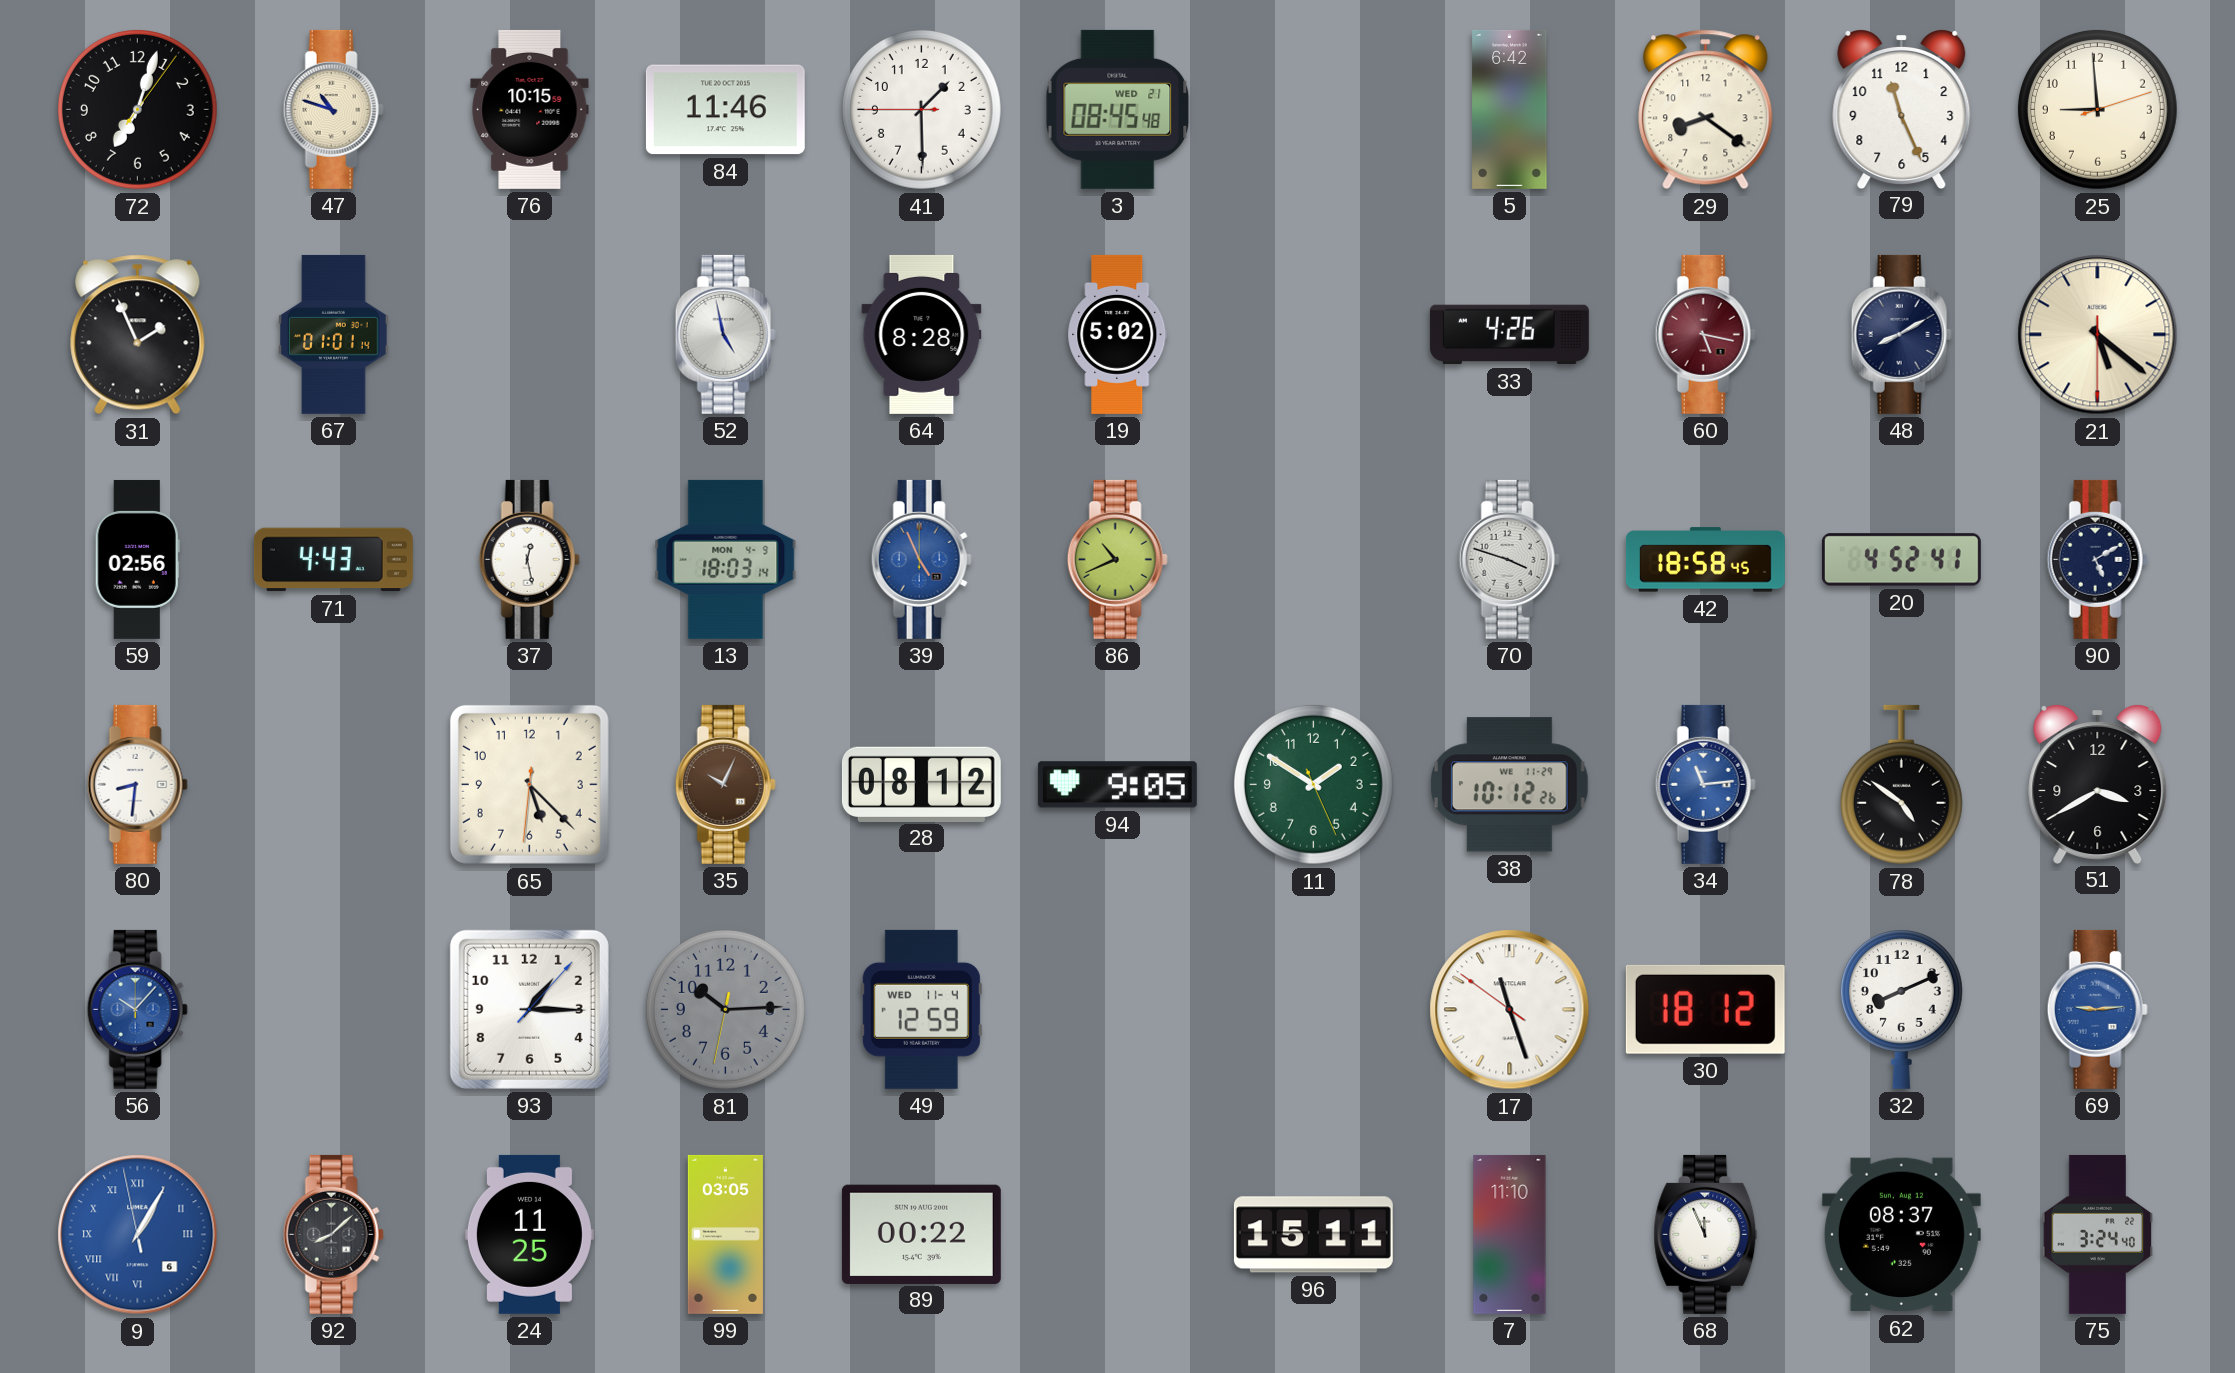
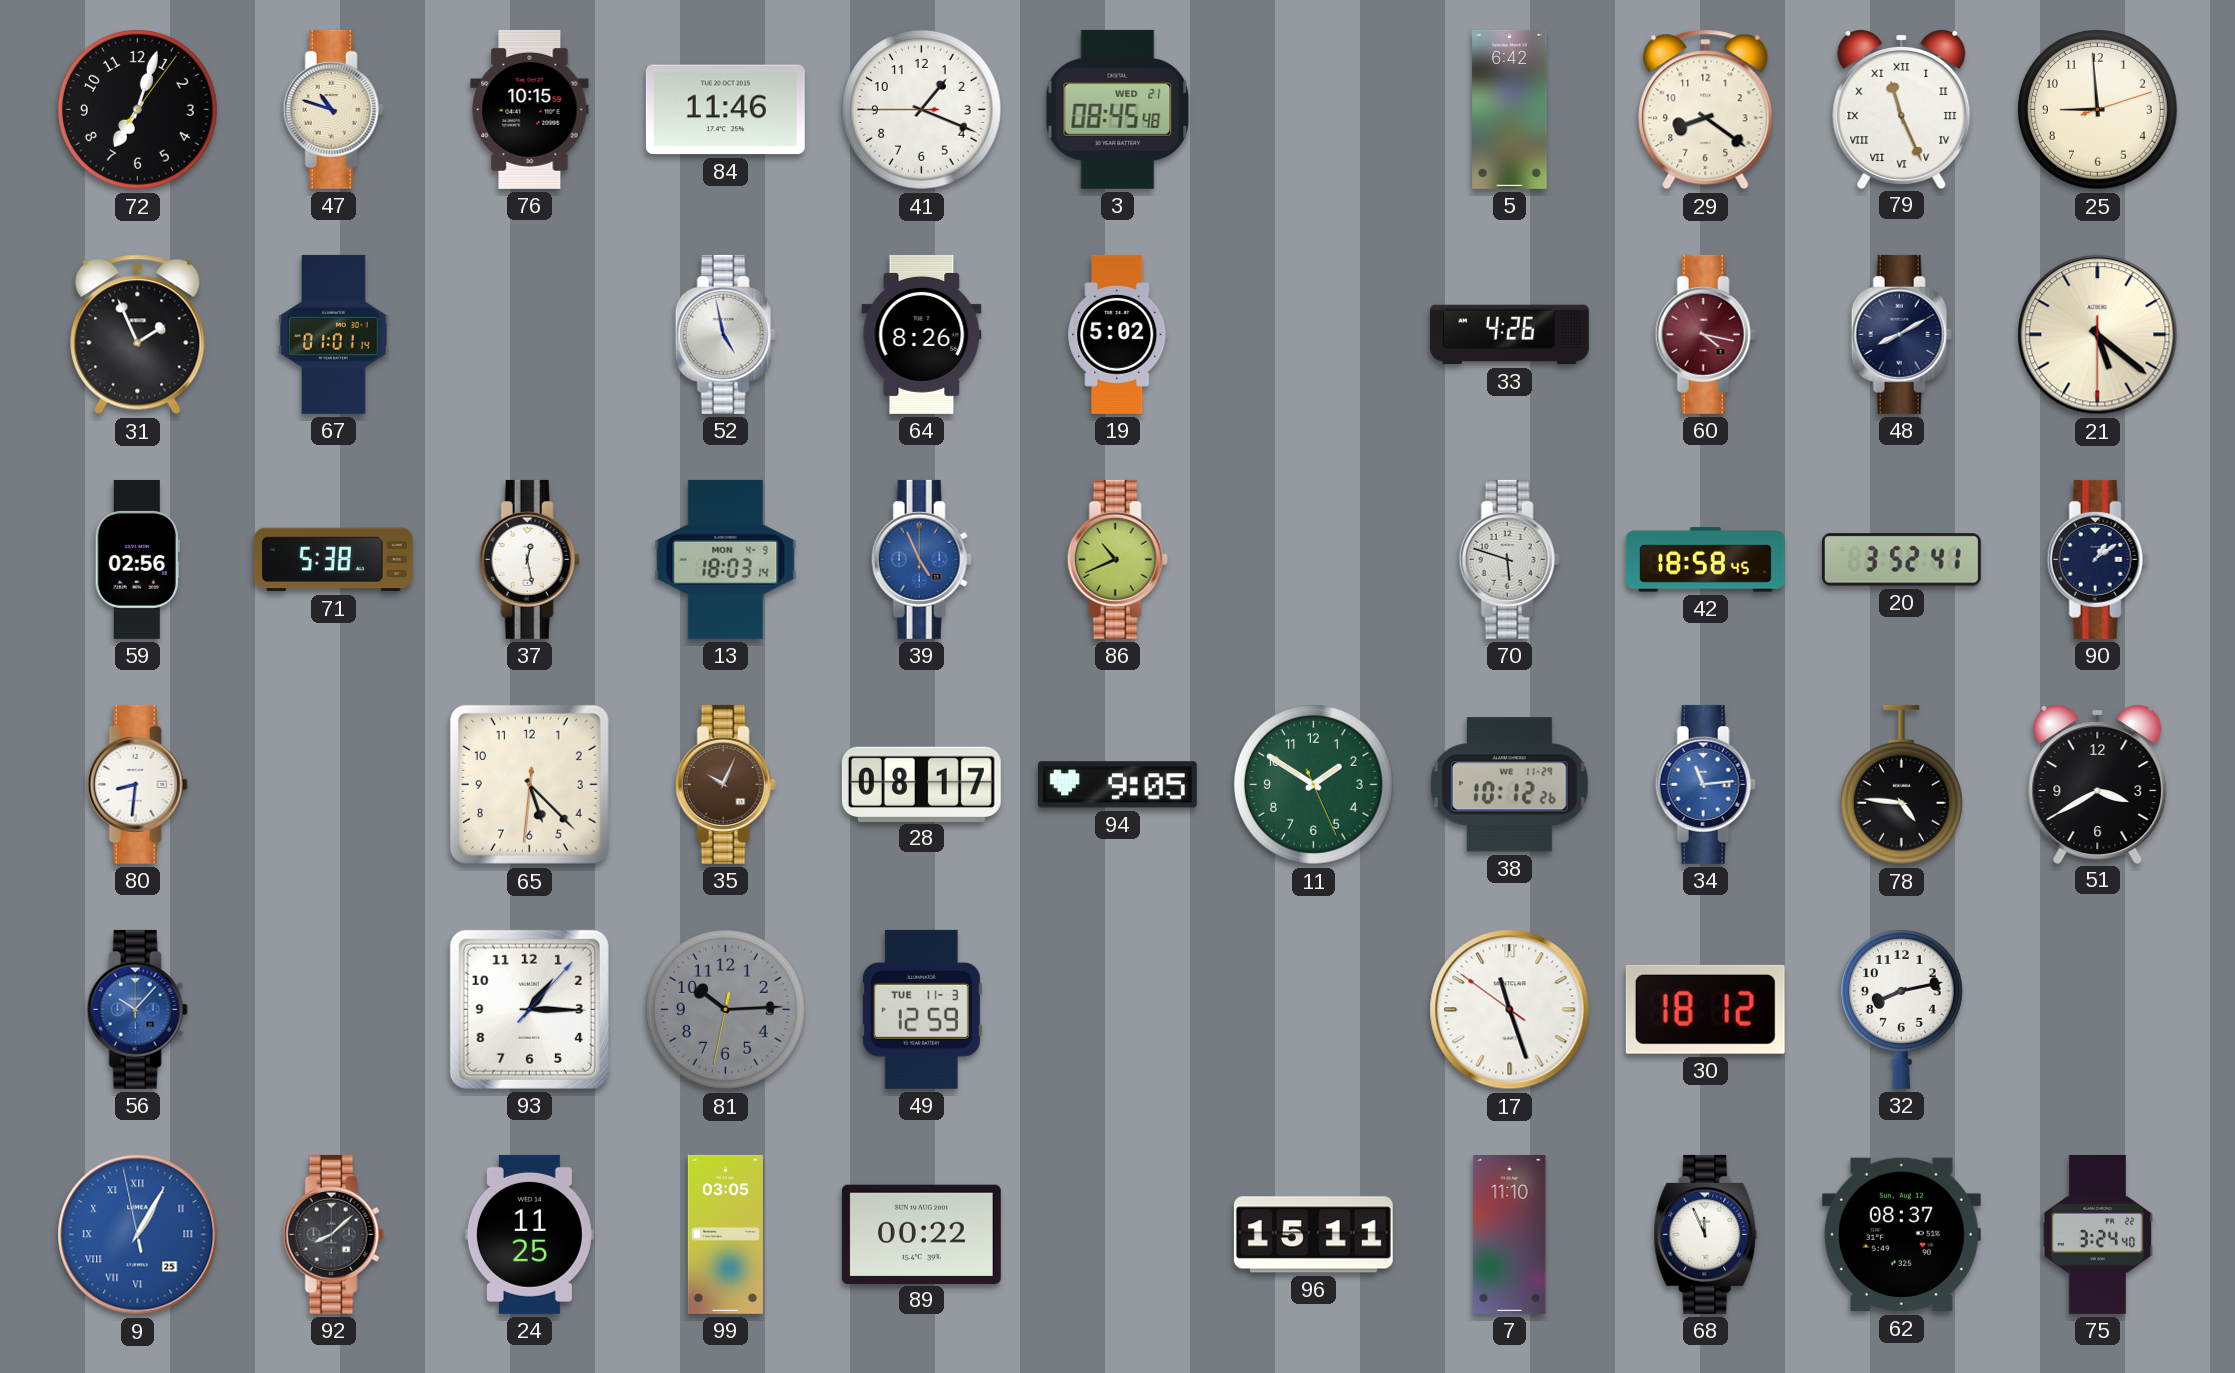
41: 1:29 -> 1:18 (921, 109)
79 numerals: Arabic -> Roman (1902, 109)
64: 8:28 -> 8:26 (922, 334)
60: 5:17 -> 4:17 (1705, 334)
71: 4:43 -> 5:38 (333, 560)
70: 3:48 -> 5:48 (1509, 559)
20: 4:52 -> 3:52 (1901, 560)
90: 5:10 -> 1:09 (2097, 559)
28: 08:12 -> 08:17 (921, 784)
78: 4:51 -> 4:46 (1901, 785)
49 date: WED 11-4 -> TUE 11-3 (921, 1009)
32: 8:11 -> 8:13 (1901, 1010)
69: 9:14 -> none (2097, 1009)
9 date: 6 -> 25 (138, 1235)
